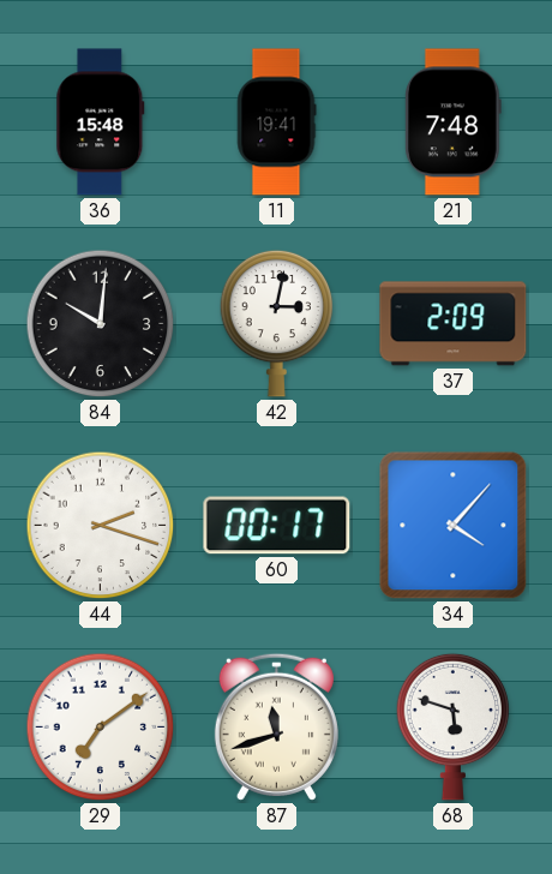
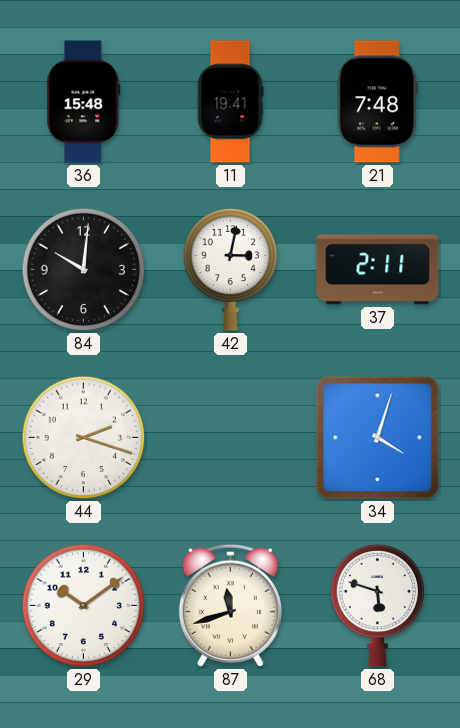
37: 2:09 -> 2:11 (378, 270)
60: 00:17 -> none (277, 526)
34: 4:07 -> 4:03 (378, 438)
29: 7:09 -> 10:09 (84, 606)
